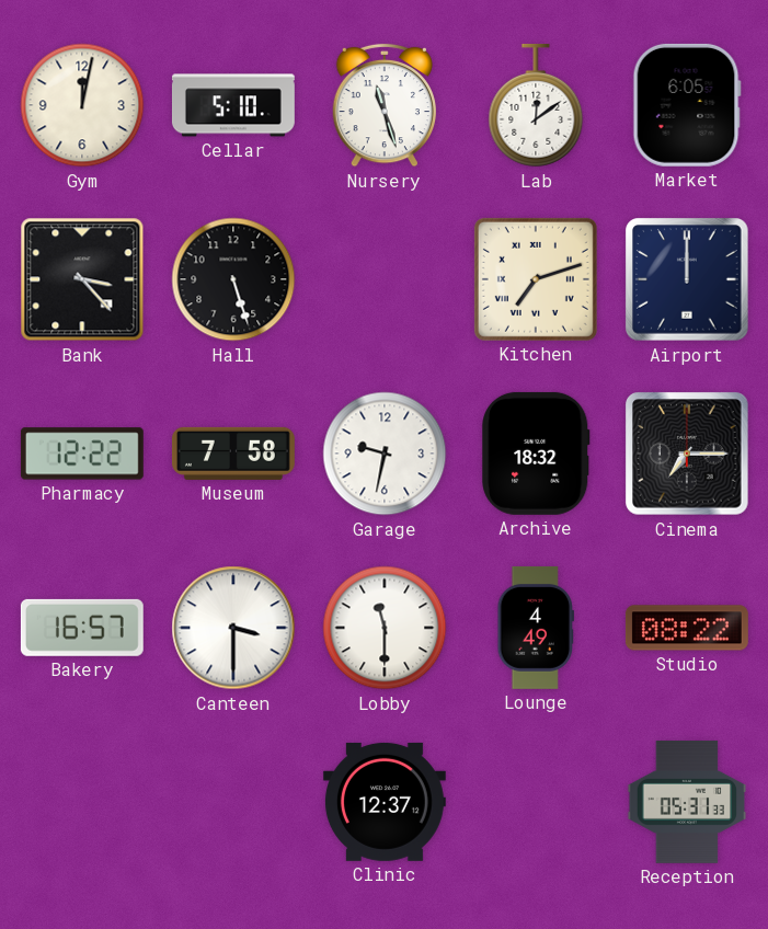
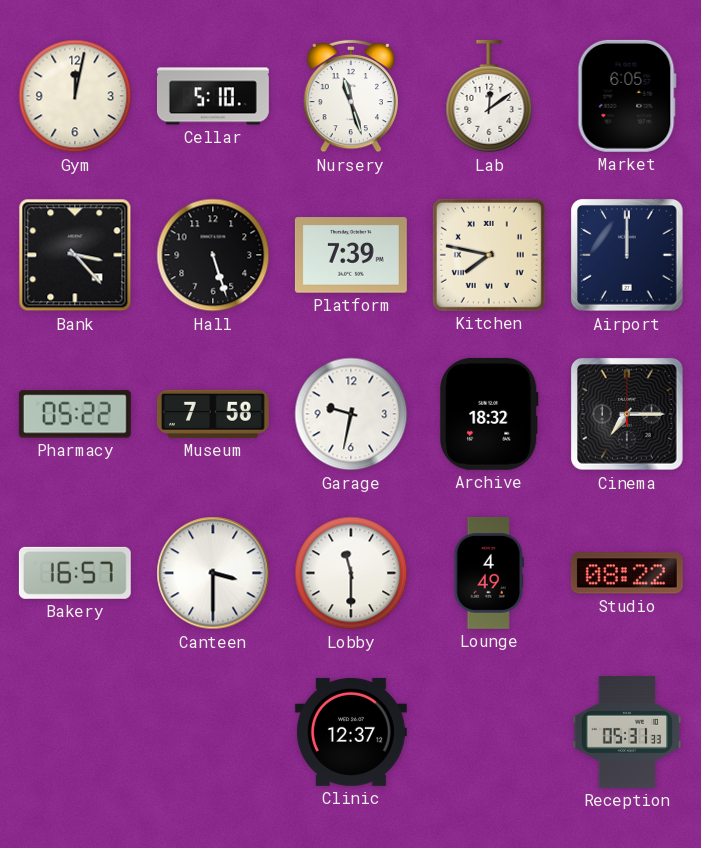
Platform: none -> 7:39 (351, 255)
Kitchen: 7:12 -> 7:47 (489, 255)
Pharmacy: 12:22 -> 05:22 (75, 414)
